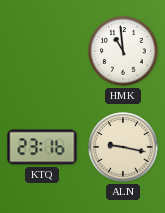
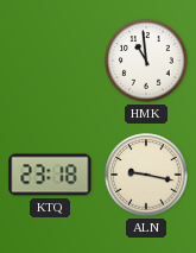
KTQ: 23:16 -> 23:18 (50, 175)
